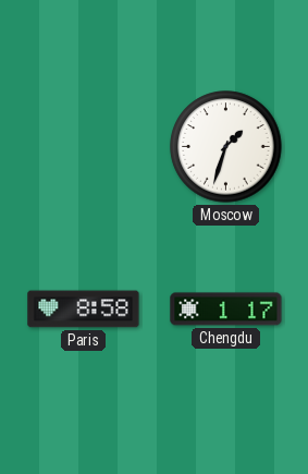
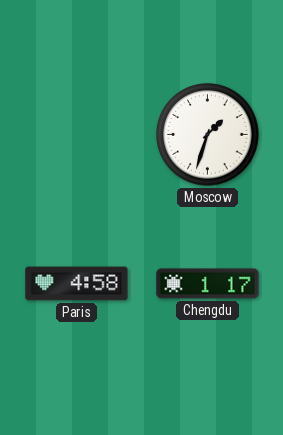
Paris: 8:58 -> 4:58 (77, 284)
